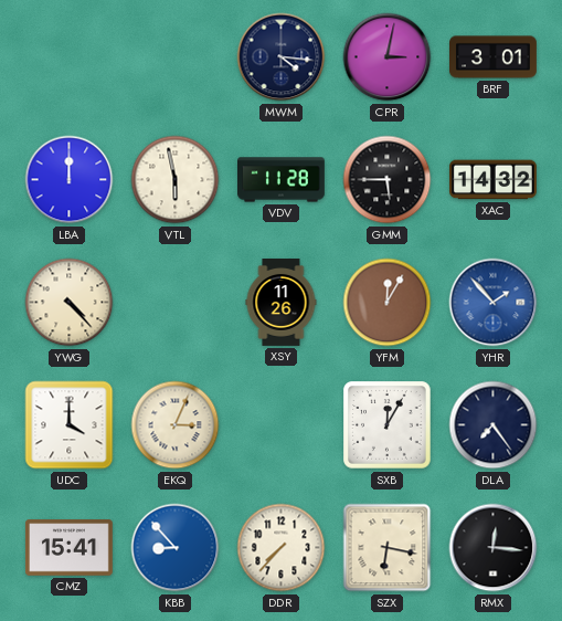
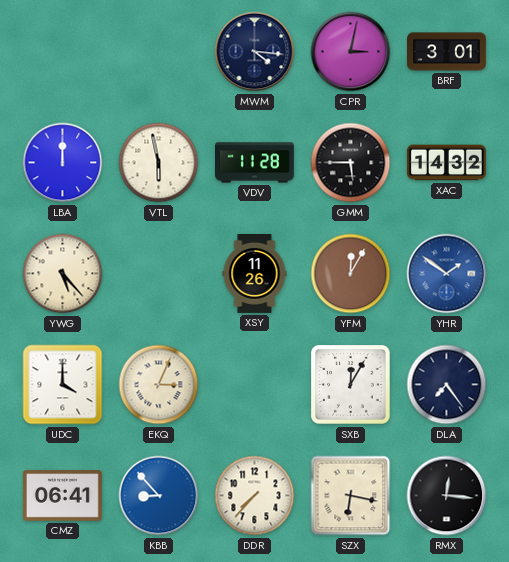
YWG: 4:23 -> 5:23 (63, 274)
YHR: 1:53 -> 1:51 (447, 274)
CMZ: 15:41 -> 06:41 (62, 496)
